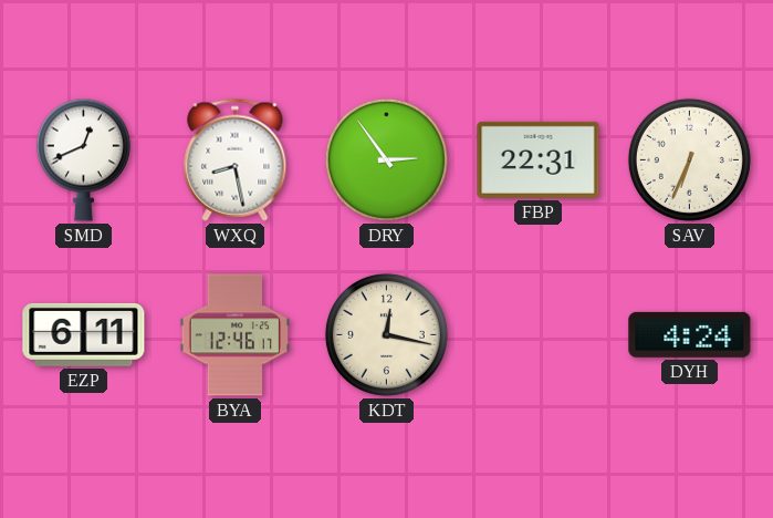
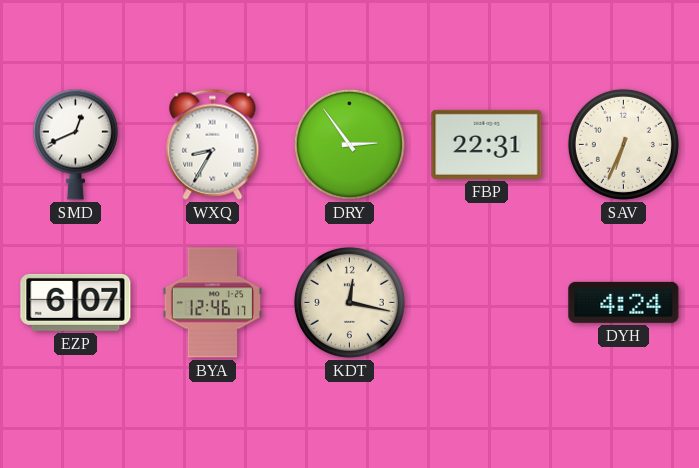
WXQ: 8:28 -> 8:35 (213, 144)
EZP: 6:11 -> 6:07 (76, 302)
